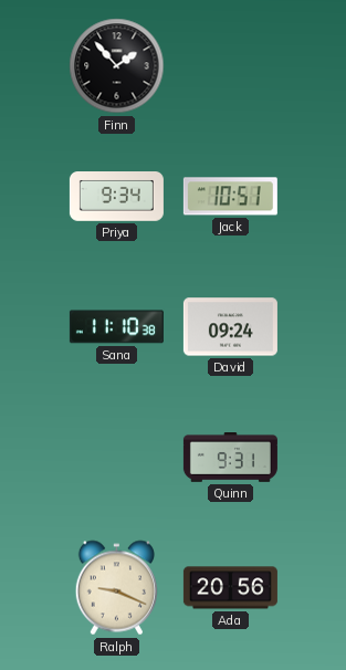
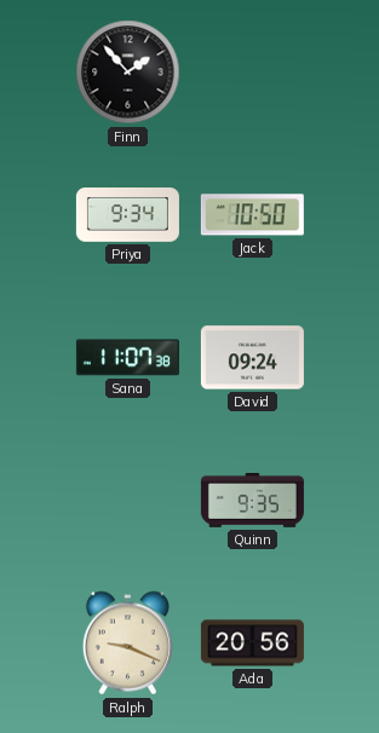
Jack: 10:51 -> 10:50 (252, 215)
Sana: 11:10 -> 11:07 (127, 358)
Quinn: 9:31 -> 9:35 (252, 501)
